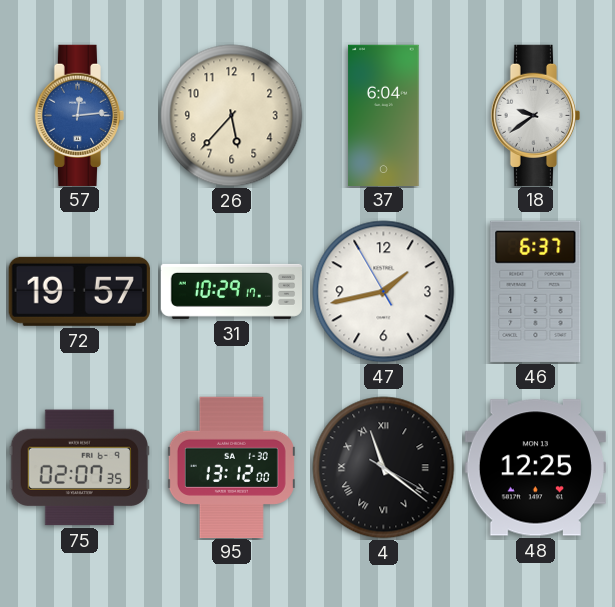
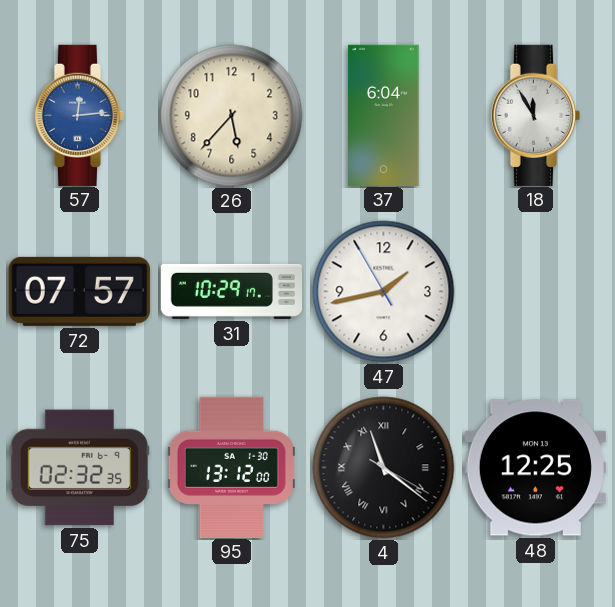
18: 9:39 -> 11:55 (535, 115)
72: 19:57 -> 07:57 (79, 291)
46: 6:37 -> none (536, 291)
75: 02:07 -> 02:32 (79, 468)
